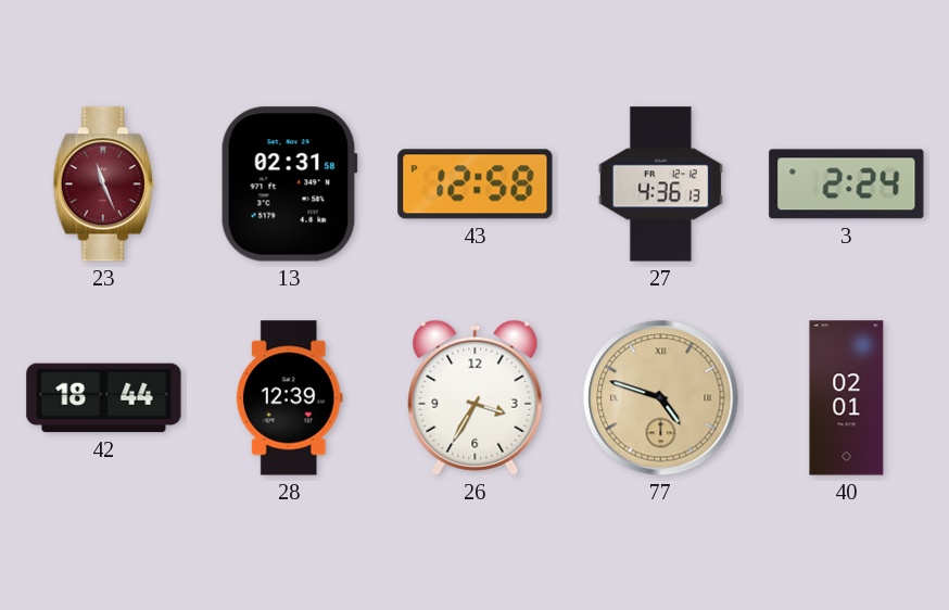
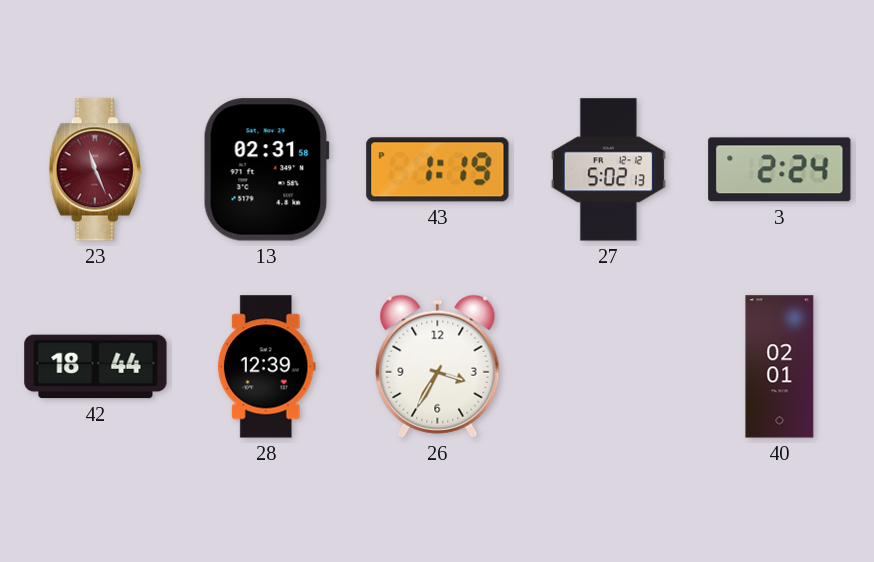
43: 12:58 -> 1:19 (438, 170)
27: 4:36 -> 5:02 (608, 170)
77: 4:48 -> none (661, 398)
